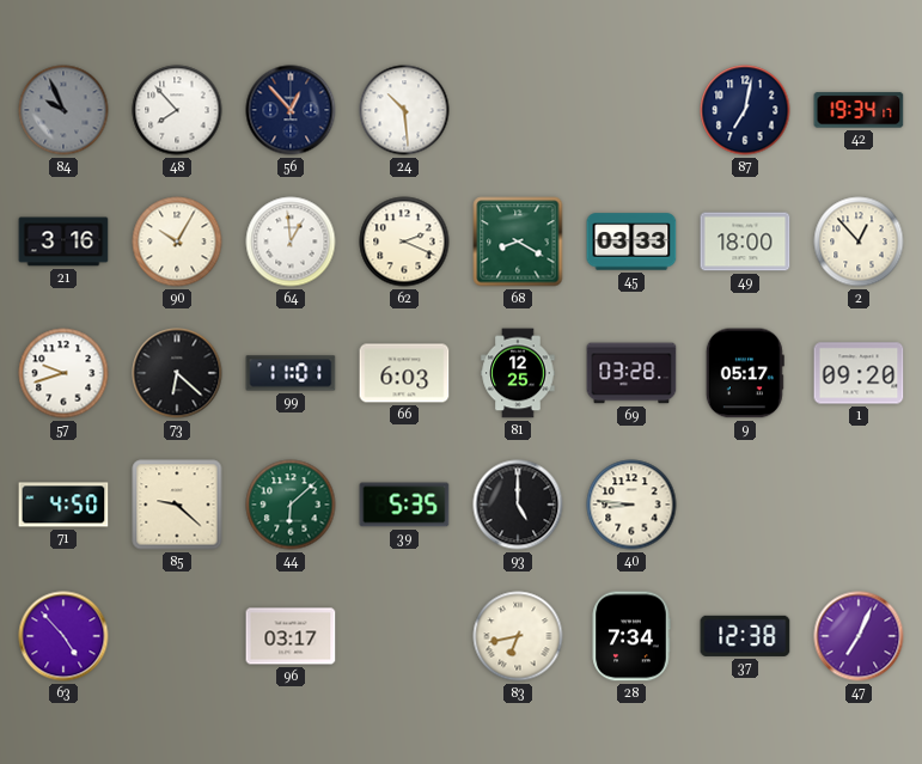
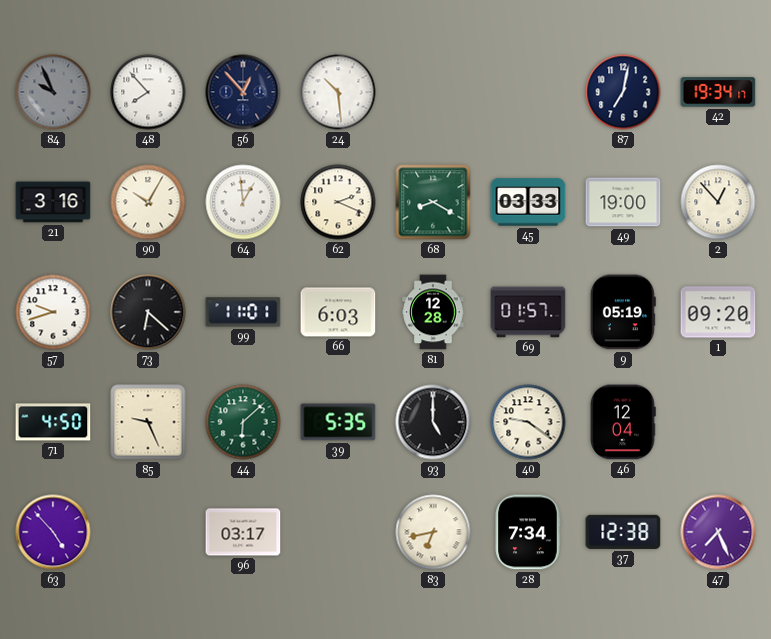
49: 18:00 -> 19:00 (623, 202)
81: 12:25 -> 12:28 (433, 312)
69: 03:28 -> 01:57 (528, 312)
9: 05:17 -> 05:19 (623, 312)
85: 9:22 -> 9:26 (148, 422)
40: 8:46 -> 9:21 (528, 422)
46: none -> 12:04 (623, 422)
47: 7:04 -> 7:26 (718, 532)
